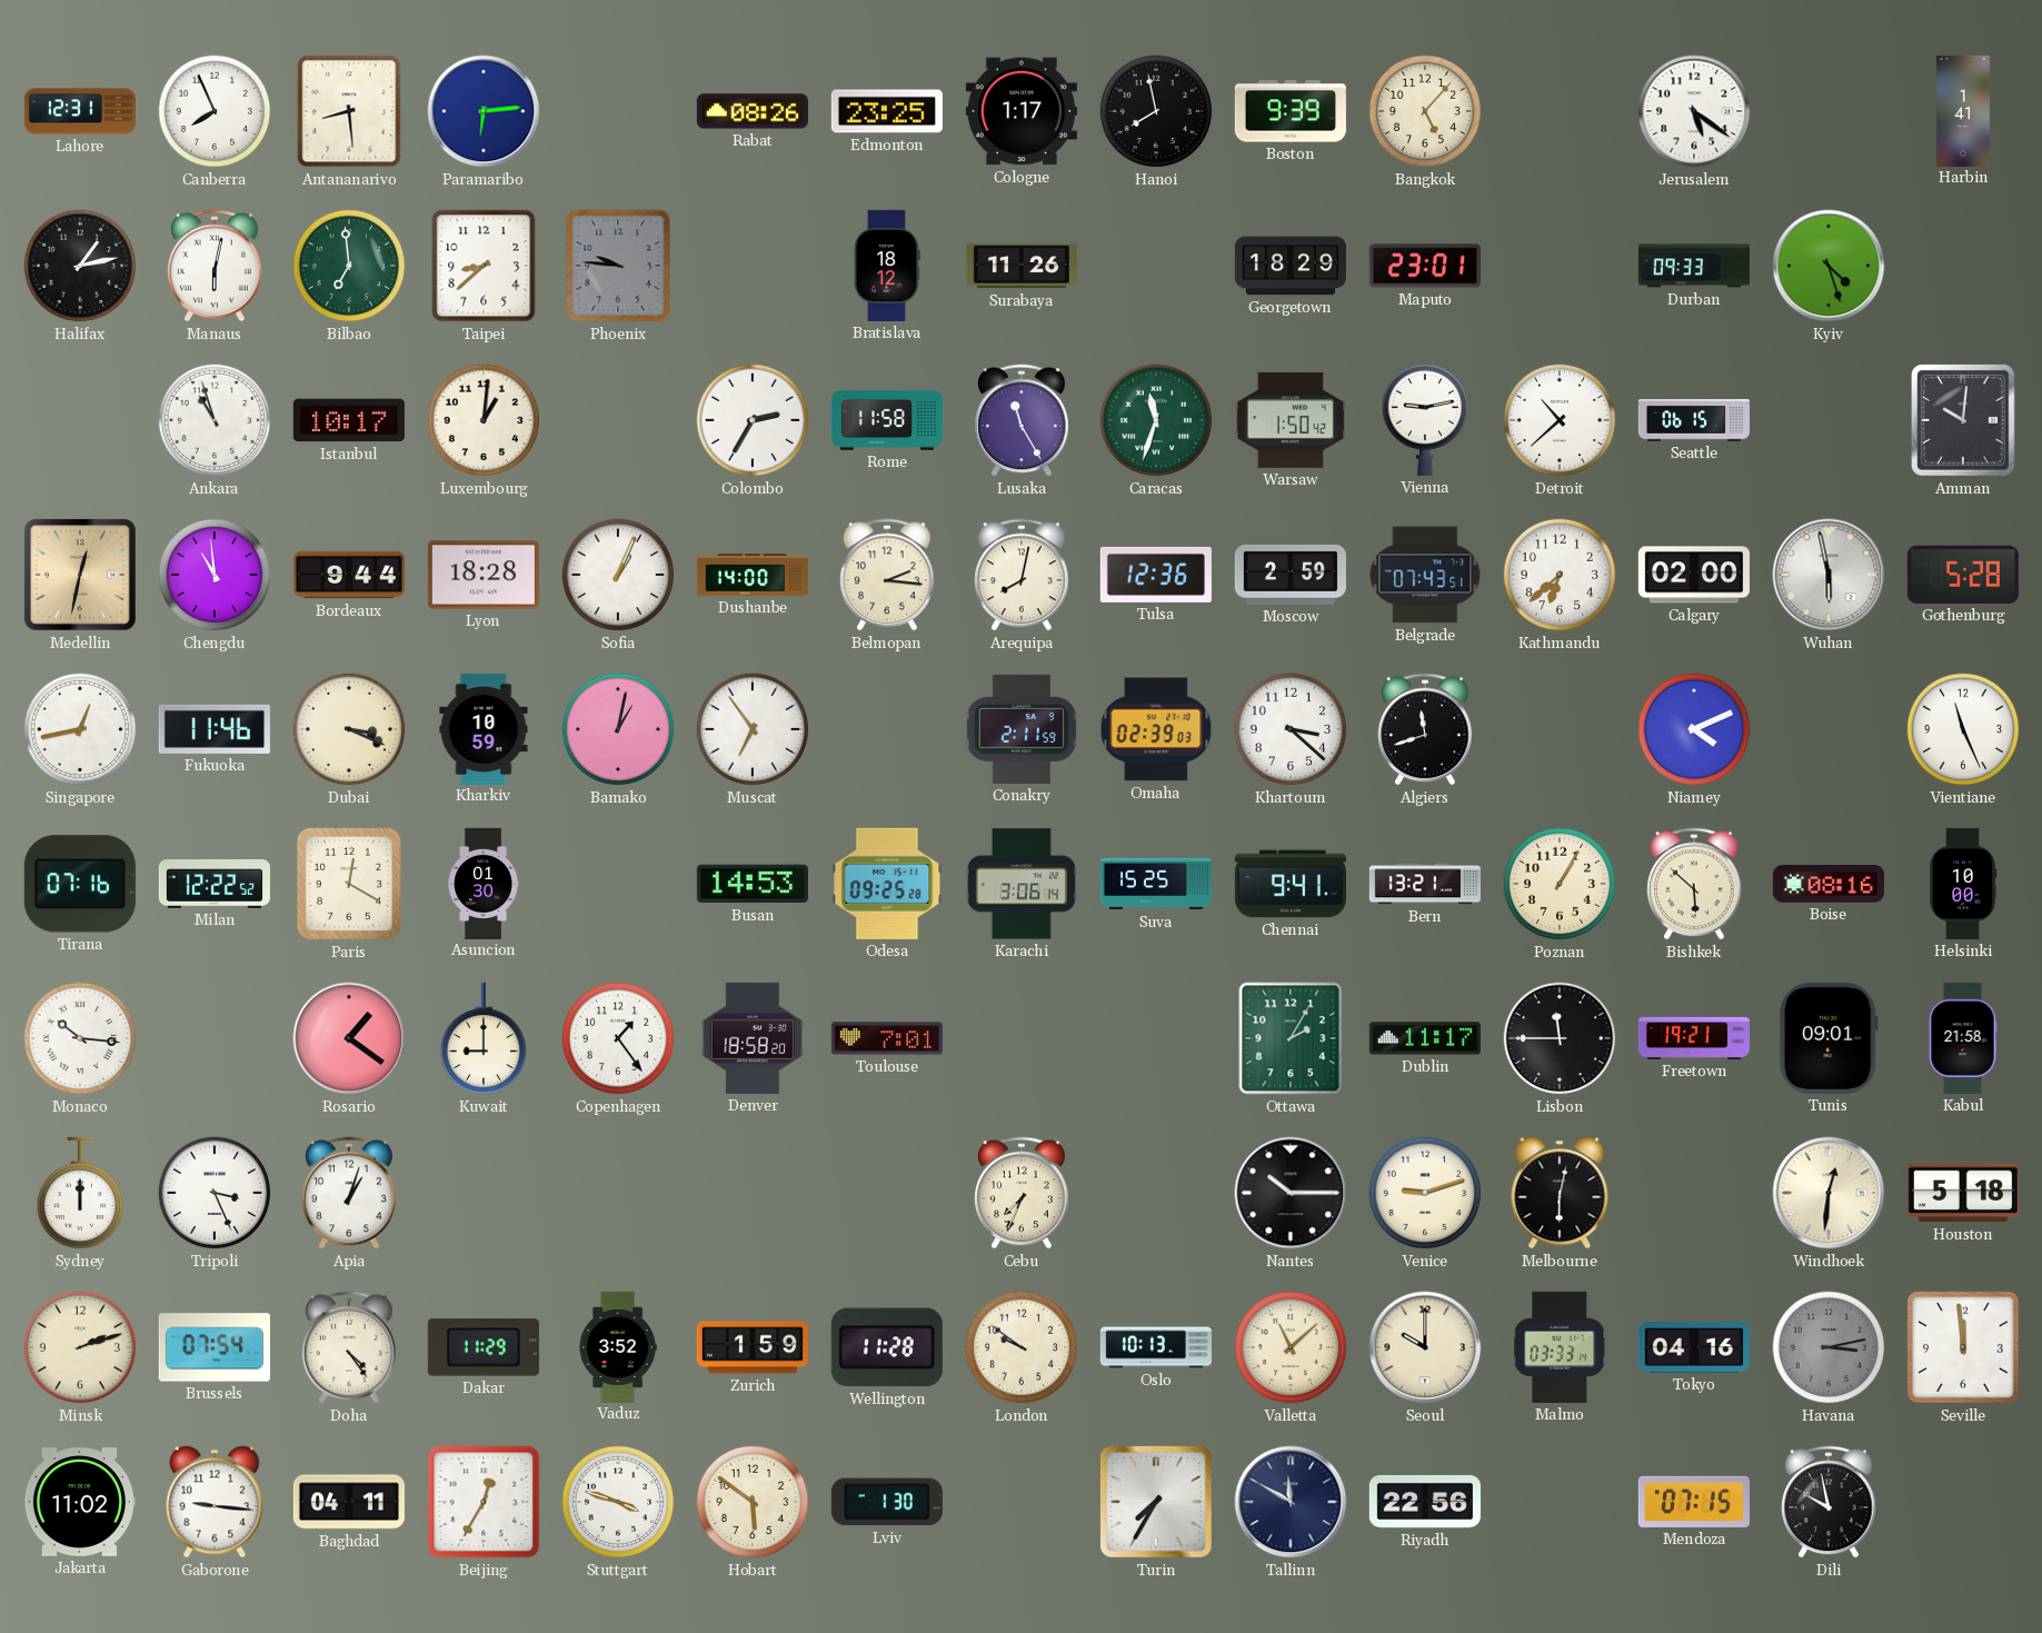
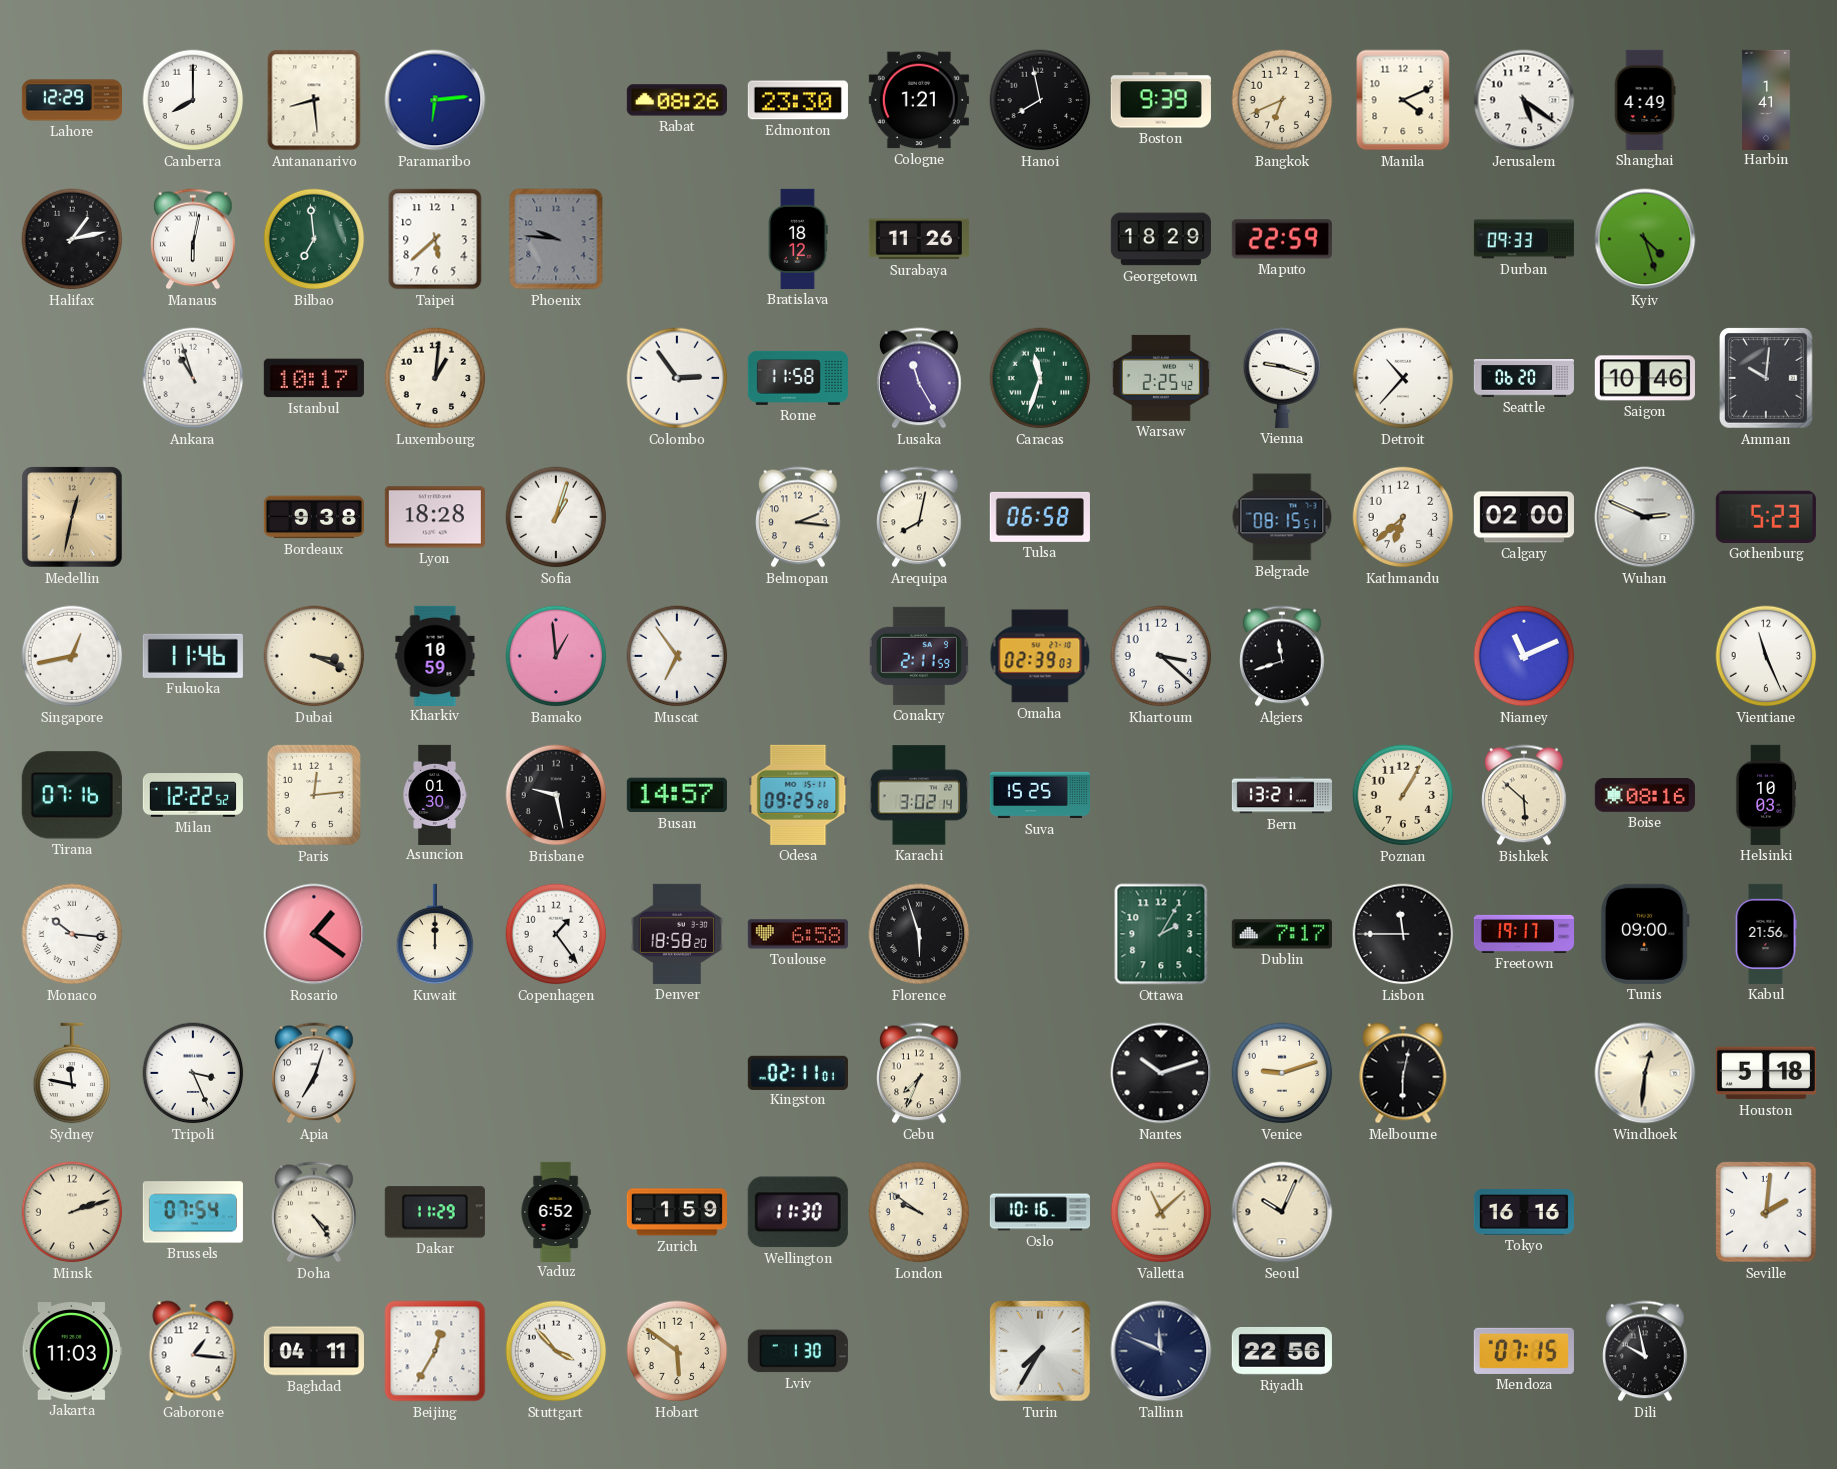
Lahore: 12:31 -> 12:29 (71, 100)
Canberra: 7:56 -> 8:00 (193, 100)
Edmonton: 23:25 -> 23:30 (798, 100)
Cologne: 1:17 -> 1:21 (919, 100)
Bangkok: 5:07 -> 6:41 (1282, 100)
Manila: none -> 4:11 (1403, 100)
Shanghai: none -> 4:49 (1645, 100)
Taipei: 8:38 -> 5:38 (435, 239)
Maputo: 23:01 -> 22:59 (1282, 239)
Colombo: 2:35 -> 2:54 (677, 378)
Warsaw: 1:50 -> 2:25 (1161, 378)
Vienna: 9:13 -> 9:18 (1282, 378)
Detroit: 10:38 -> 10:37 (1403, 378)
Seattle: 06:15 -> 06:20 (1524, 378)
Saigon: none -> 10:46 (1645, 378)
Chengdu: 10:59 -> none (215, 575)
Bordeaux: 9:44 -> 9:38 (314, 517)
Sofia: 1:04 -> 1:03 (556, 517)
Dushanbe: 14:00 -> none (753, 575)
Tulsa: 12:36 -> 06:58 (1040, 517)
Moscow: 2:59 -> none (1291, 575)
Belgrade: 07:43 -> 08:15 (1282, 517)
Wuhan: 5:58 -> 2:49 (1645, 517)
Gothenburg: 5:28 -> 5:23 (1766, 517)
Bamako: 1:02 -> 12:59 (556, 656)
Niamey: 4:11 -> 11:11 (1524, 656)
Paris: 12:20 -> 12:14 (314, 795)
Brisbane: none -> 9:28 (556, 795)
Busan: 14:53 -> 14:57 (677, 795)
Karachi: 3:06 -> 3:02 (919, 795)
Chennai: 9:41 -> none (1291, 884)
Helsinki: 10:00 -> 10:03 (1766, 795)
Kuwait: 9:00 -> 12:00 (435, 934)
Toulouse: 7:01 -> 6:58 (798, 934)
Florence: none -> 5:57 (919, 934)
Dublin: 11:17 -> 7:17 (1282, 934)
Freetown: 19:21 -> 19:17 (1523, 934)
Tunis: 09:01 -> 09:00 (1645, 934)
Kabul: 21:58 -> 21:56 (1766, 934)
Sydney: 12:00 -> 11:47 (72, 1073)
Apia: 1:03 -> 7:03 (314, 1073)
Kingston: none -> 02:11 (798, 1072)
Nantes: 10:15 -> 10:12 (1161, 1073)
Vaduz: 3:52 -> 6:52 (556, 1211)
Wellington: 11:28 -> 11:30 (798, 1212)
Oslo: 10:13 -> 10:16 (1039, 1212)
Seoul: 10:00 -> 10:04 (1282, 1212)
Malmo: 03:33 -> none (1560, 1347)
Tokyo: 04:16 -> 16:16 (1524, 1213)
Havana: 3:13 -> none (1829, 1347)
Seville: 11:59 -> 2:01 (1766, 1212)
Jakarta: 11:02 -> 11:03 (72, 1351)
Gaborone: 9:16 -> 1:16 (193, 1351)
Stuttgart: 3:48 -> 3:53 (556, 1351)
Tallinn: 11:50 -> 11:49 (1161, 1351)
